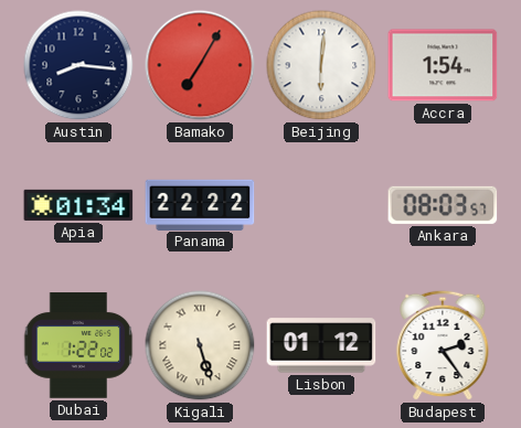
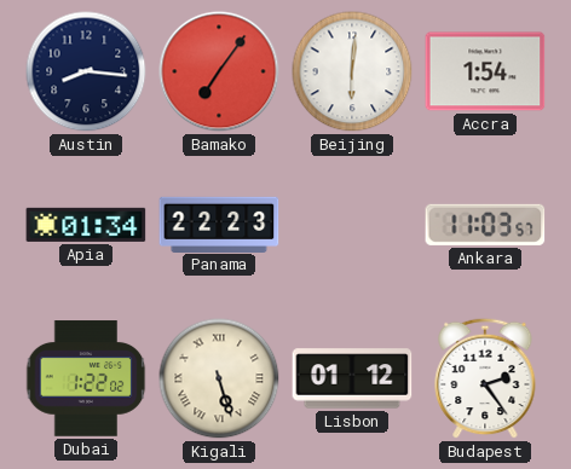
Bamako: 7:05 -> 7:06 (219, 71)
Panama: 22:22 -> 22:23 (219, 224)
Ankara: 08:03 -> 11:03 (485, 225)
